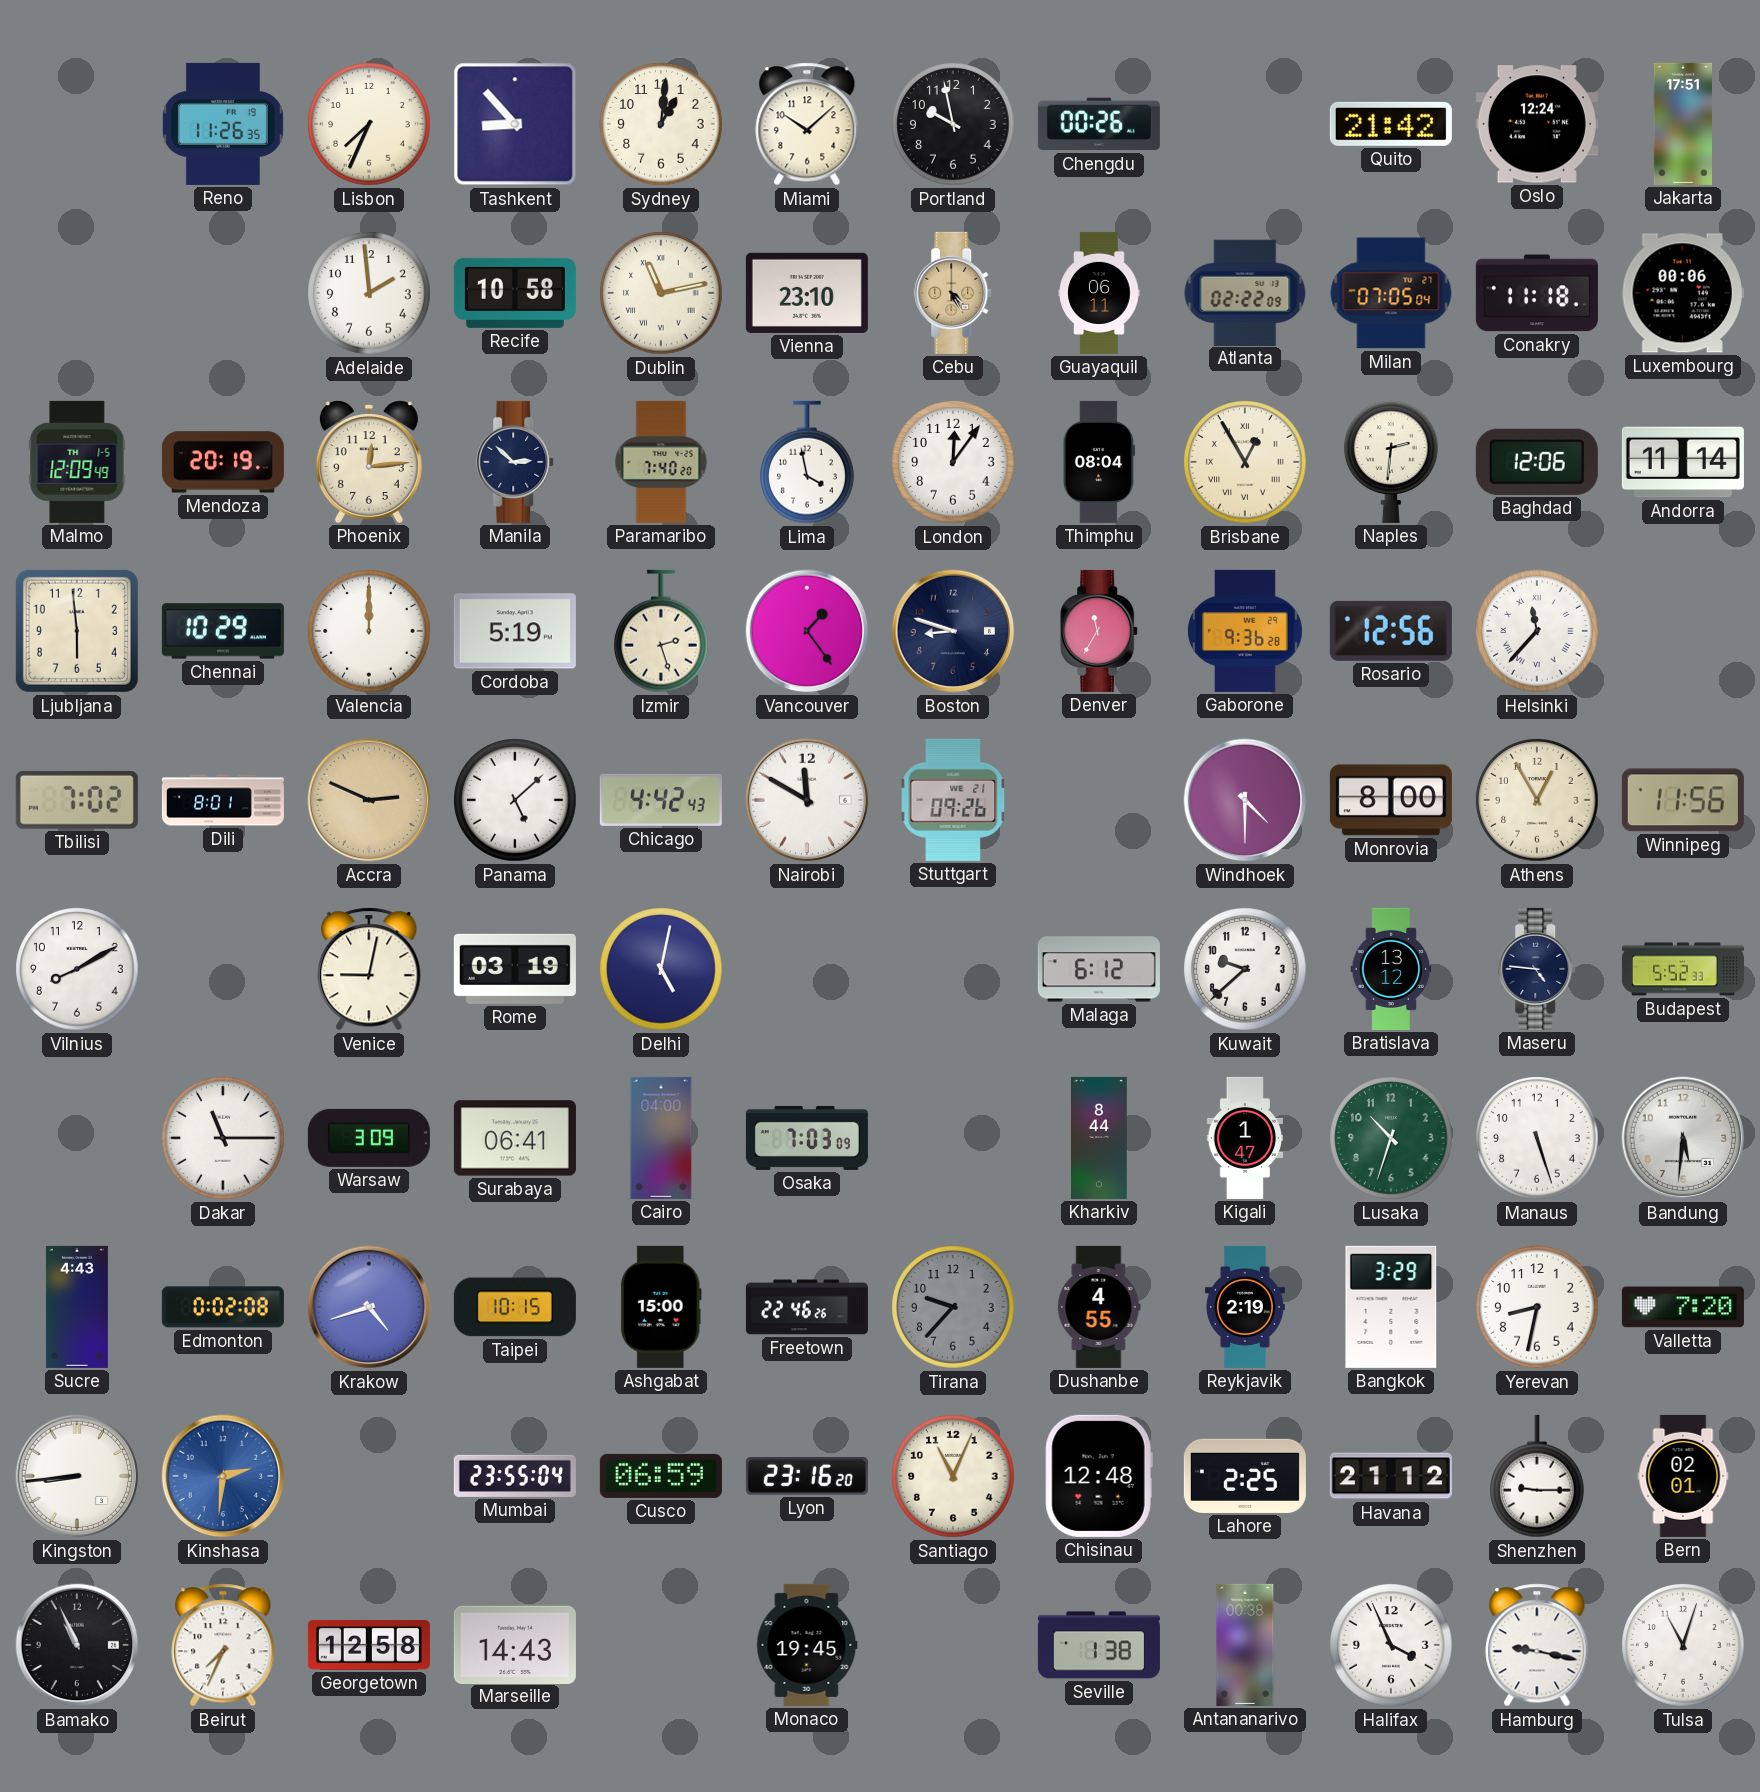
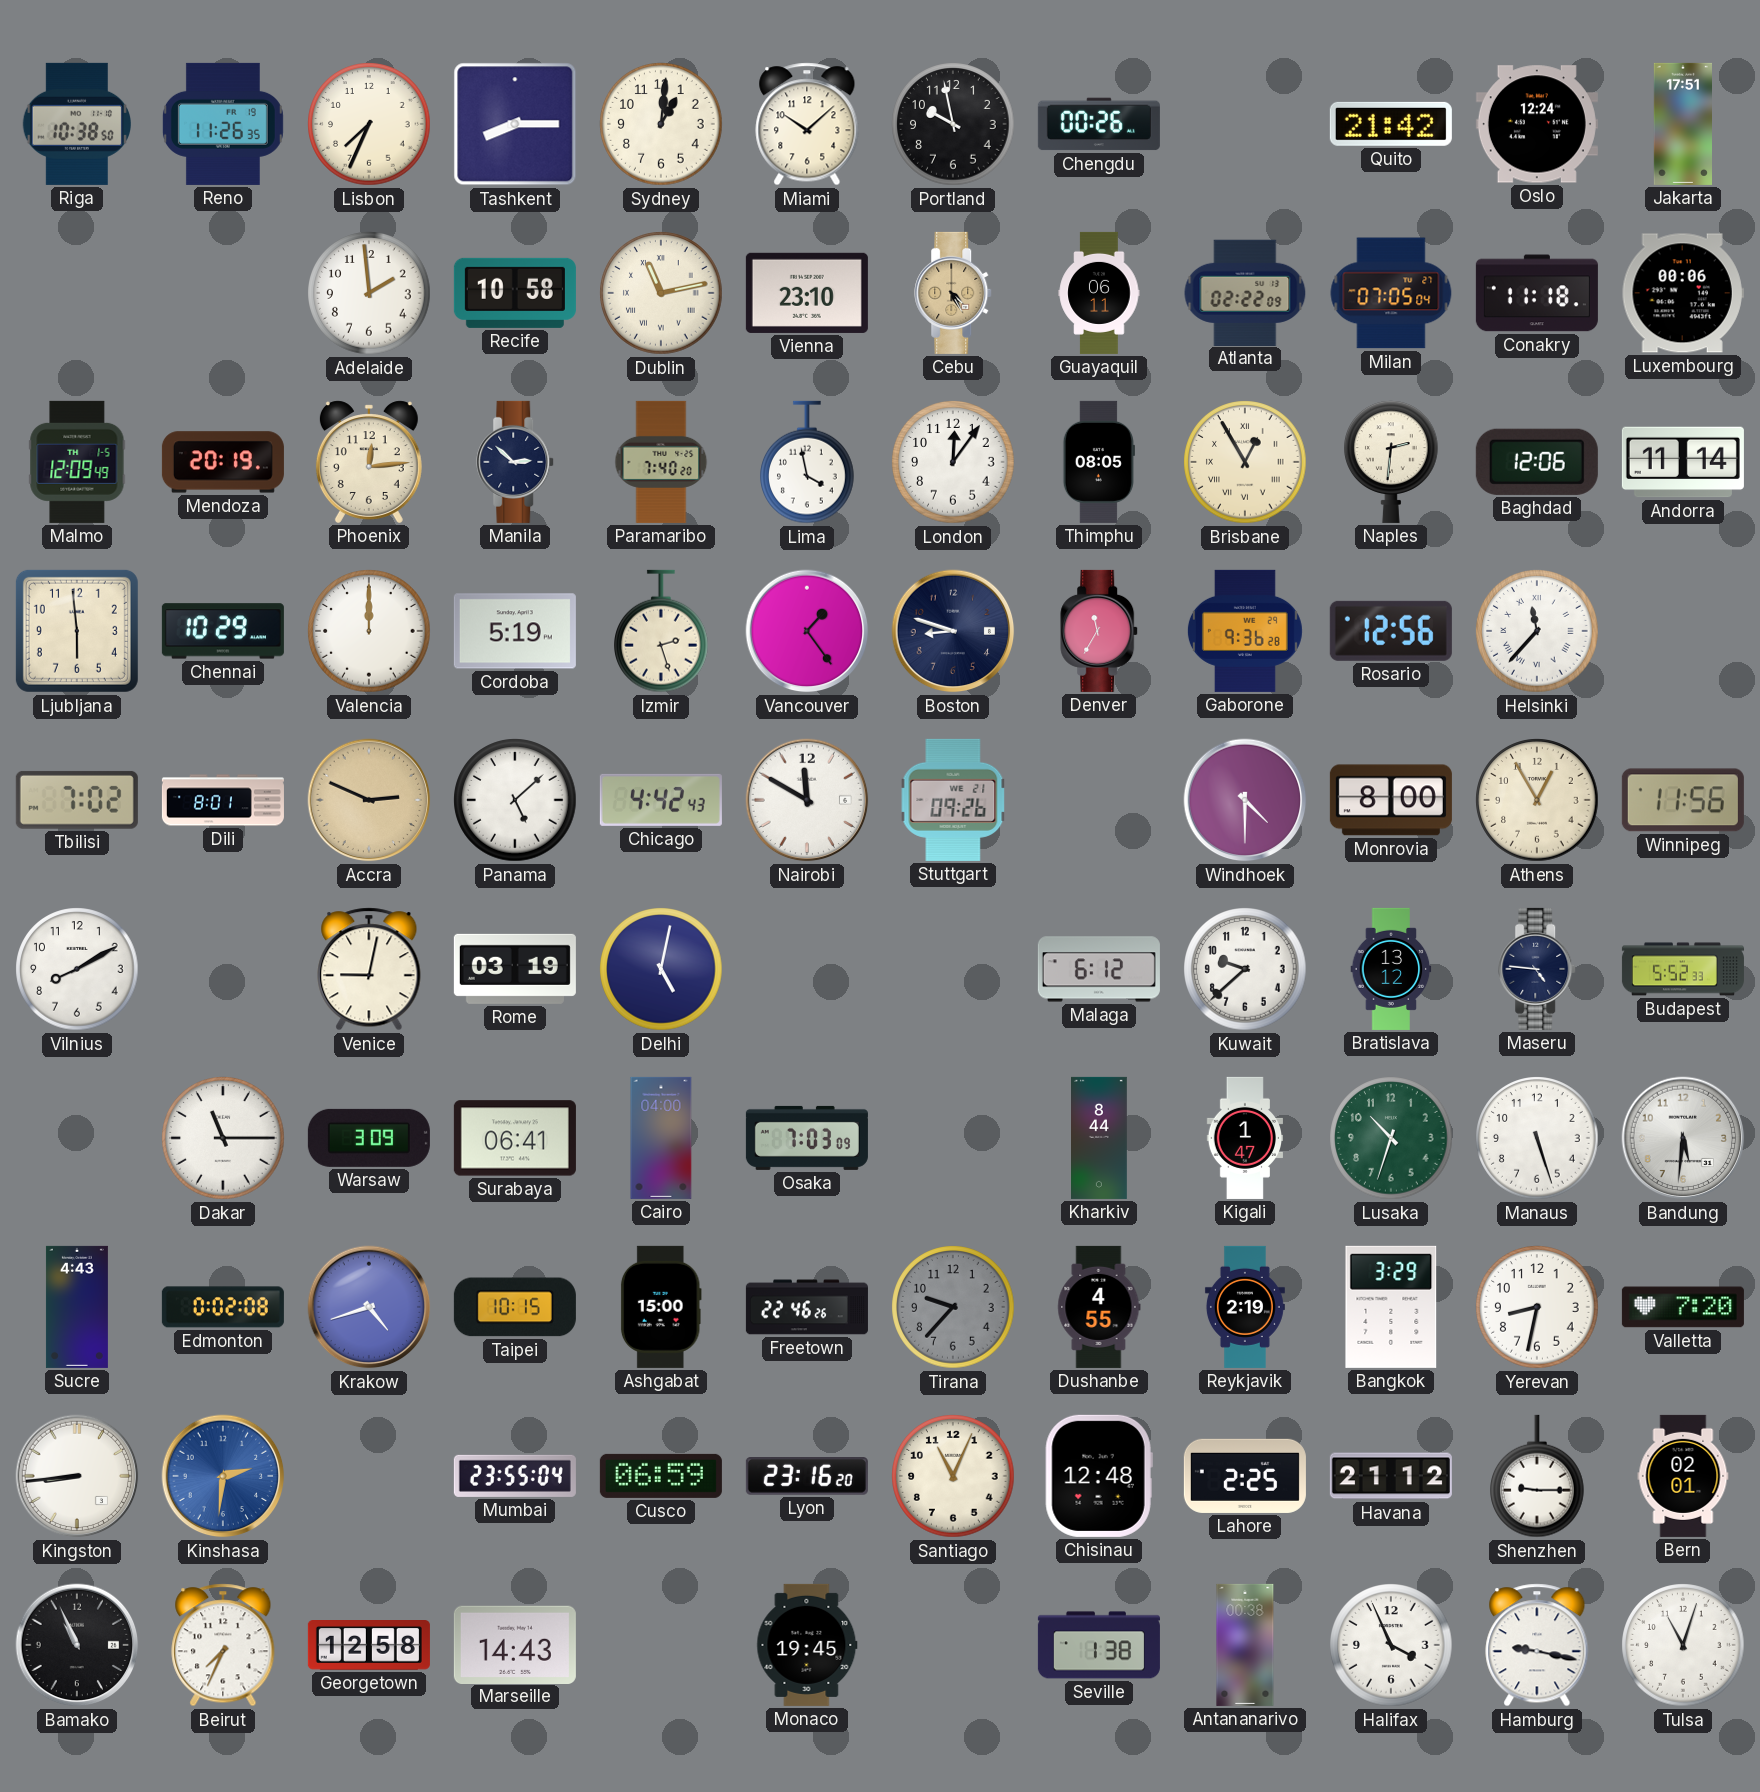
Riga: none -> 10:38 (76, 124)
Tashkent: 8:53 -> 8:15 (515, 124)
Thimphu: 08:04 -> 08:05 (1099, 462)
